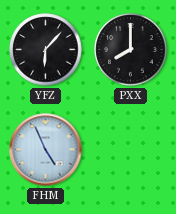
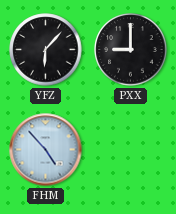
PXX: 8:00 -> 9:00 (131, 50)
FHM: 4:56 -> 4:53 (46, 150)
